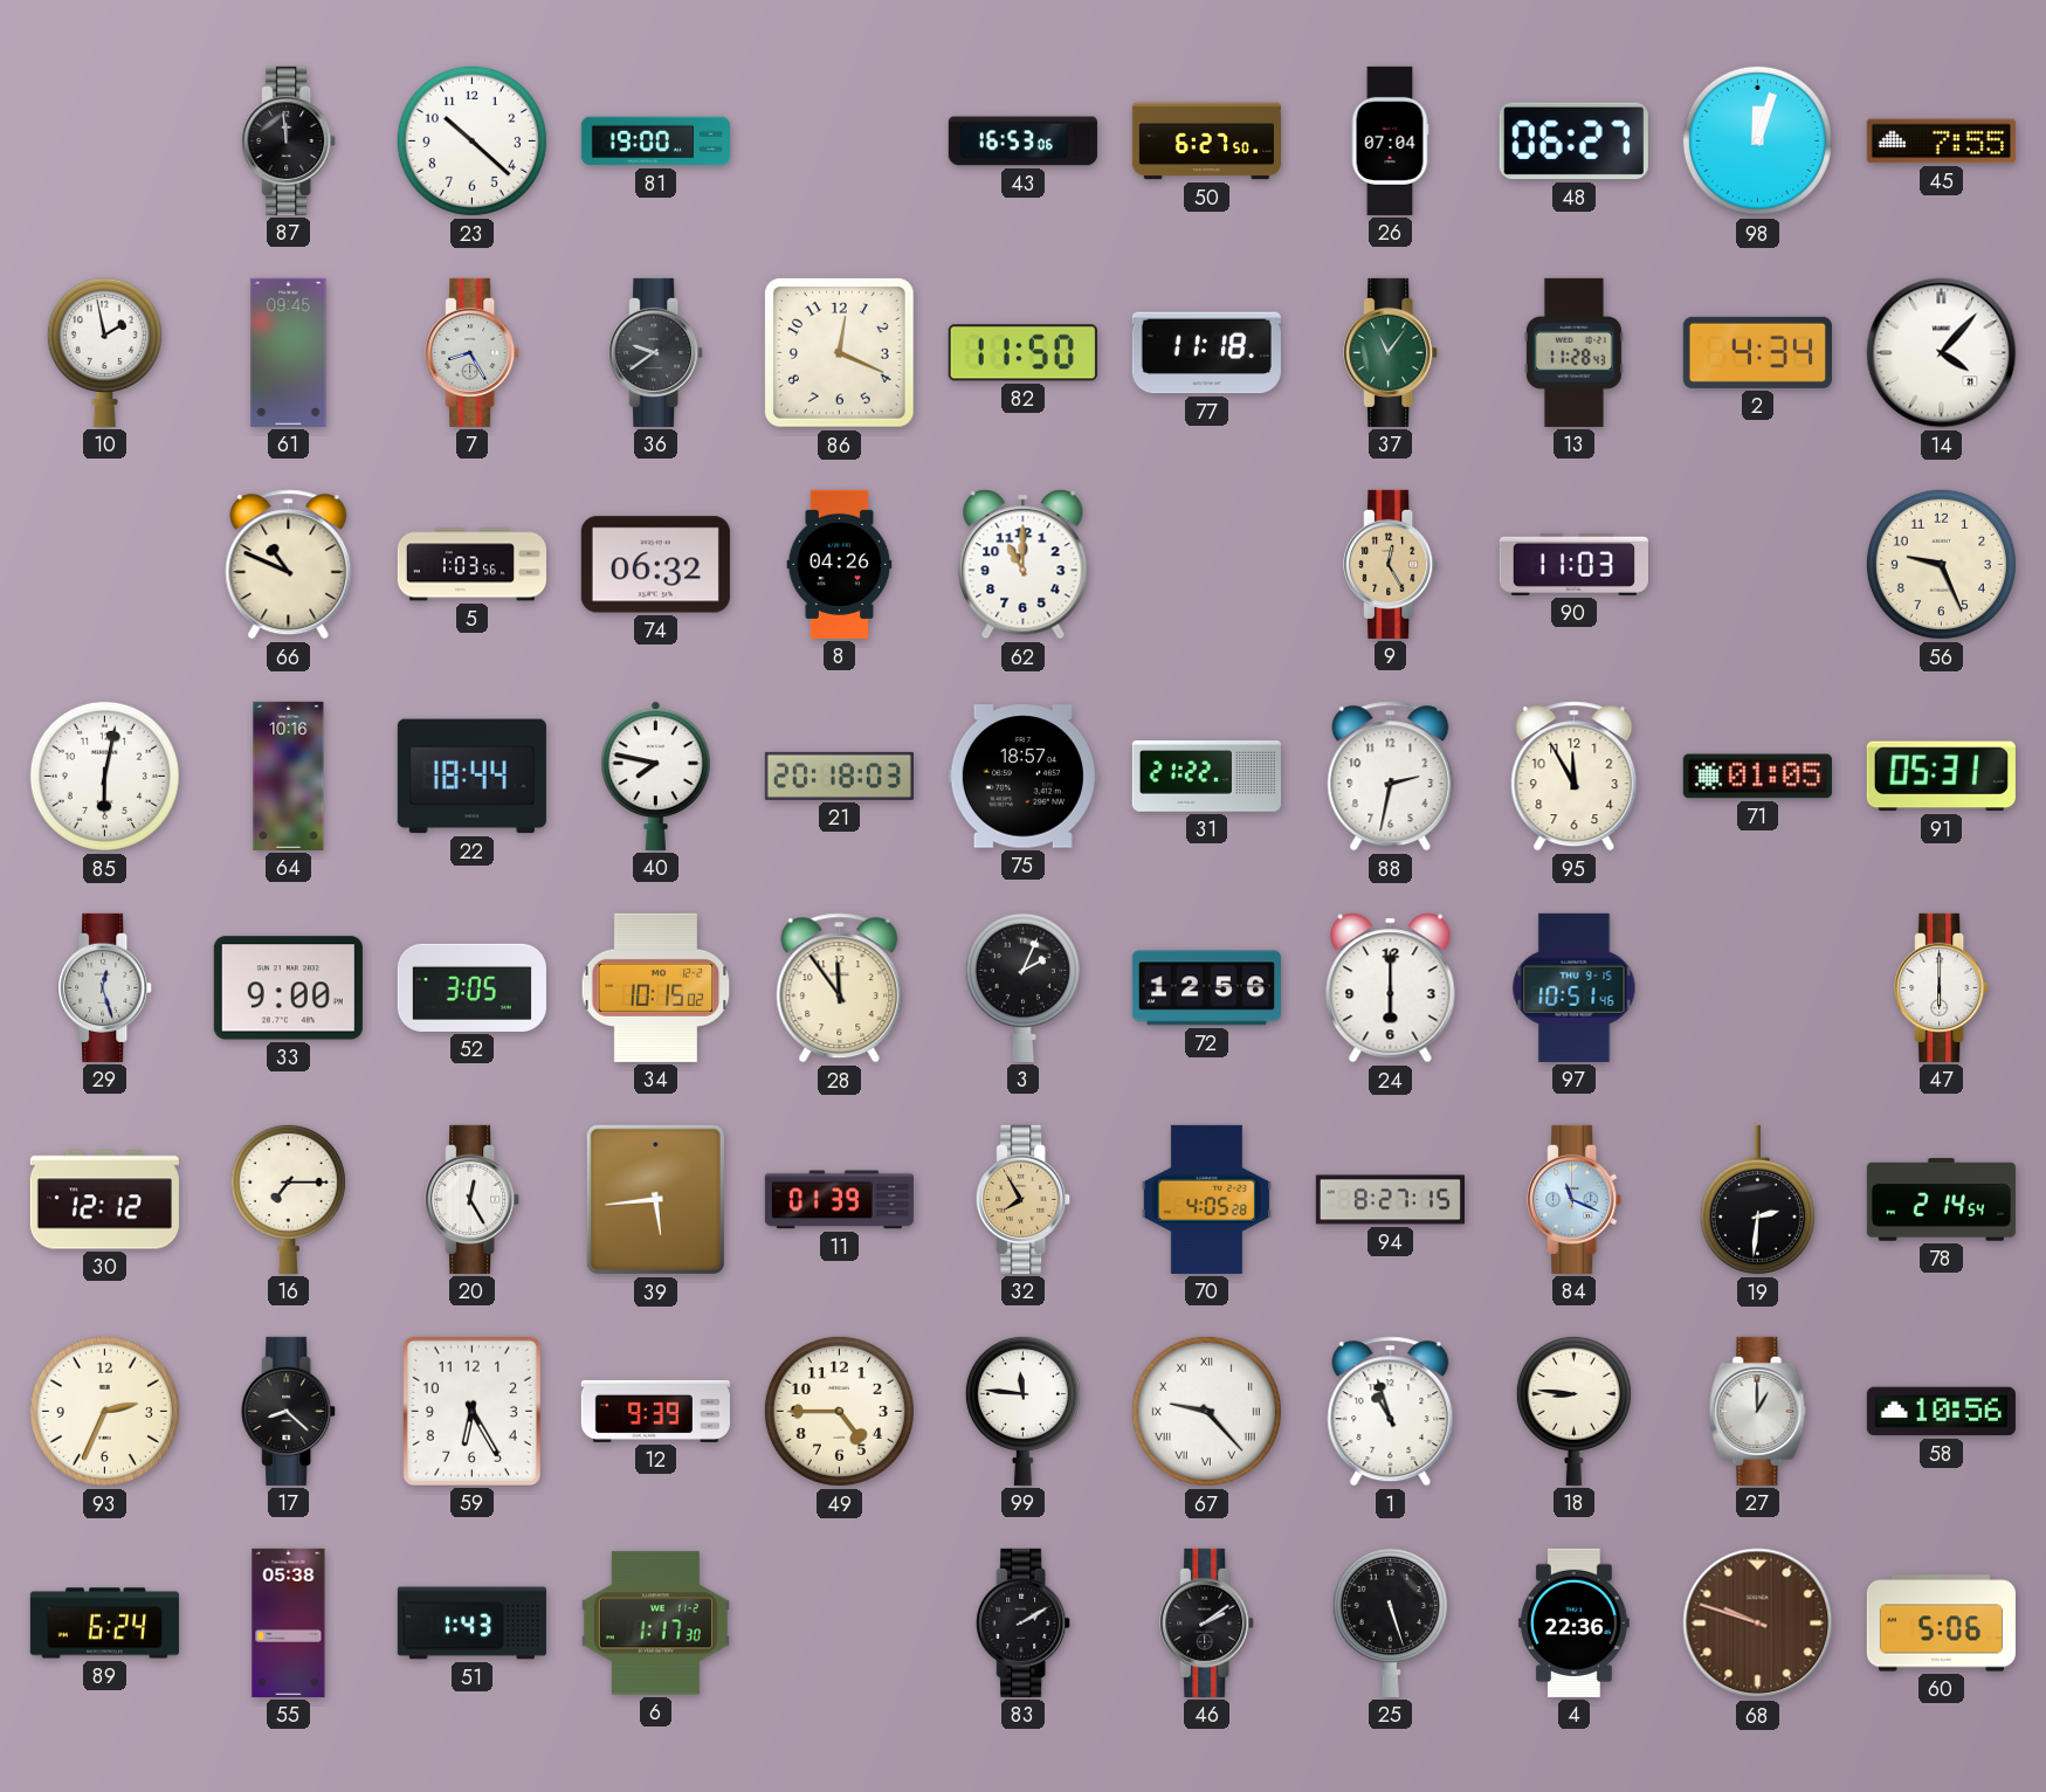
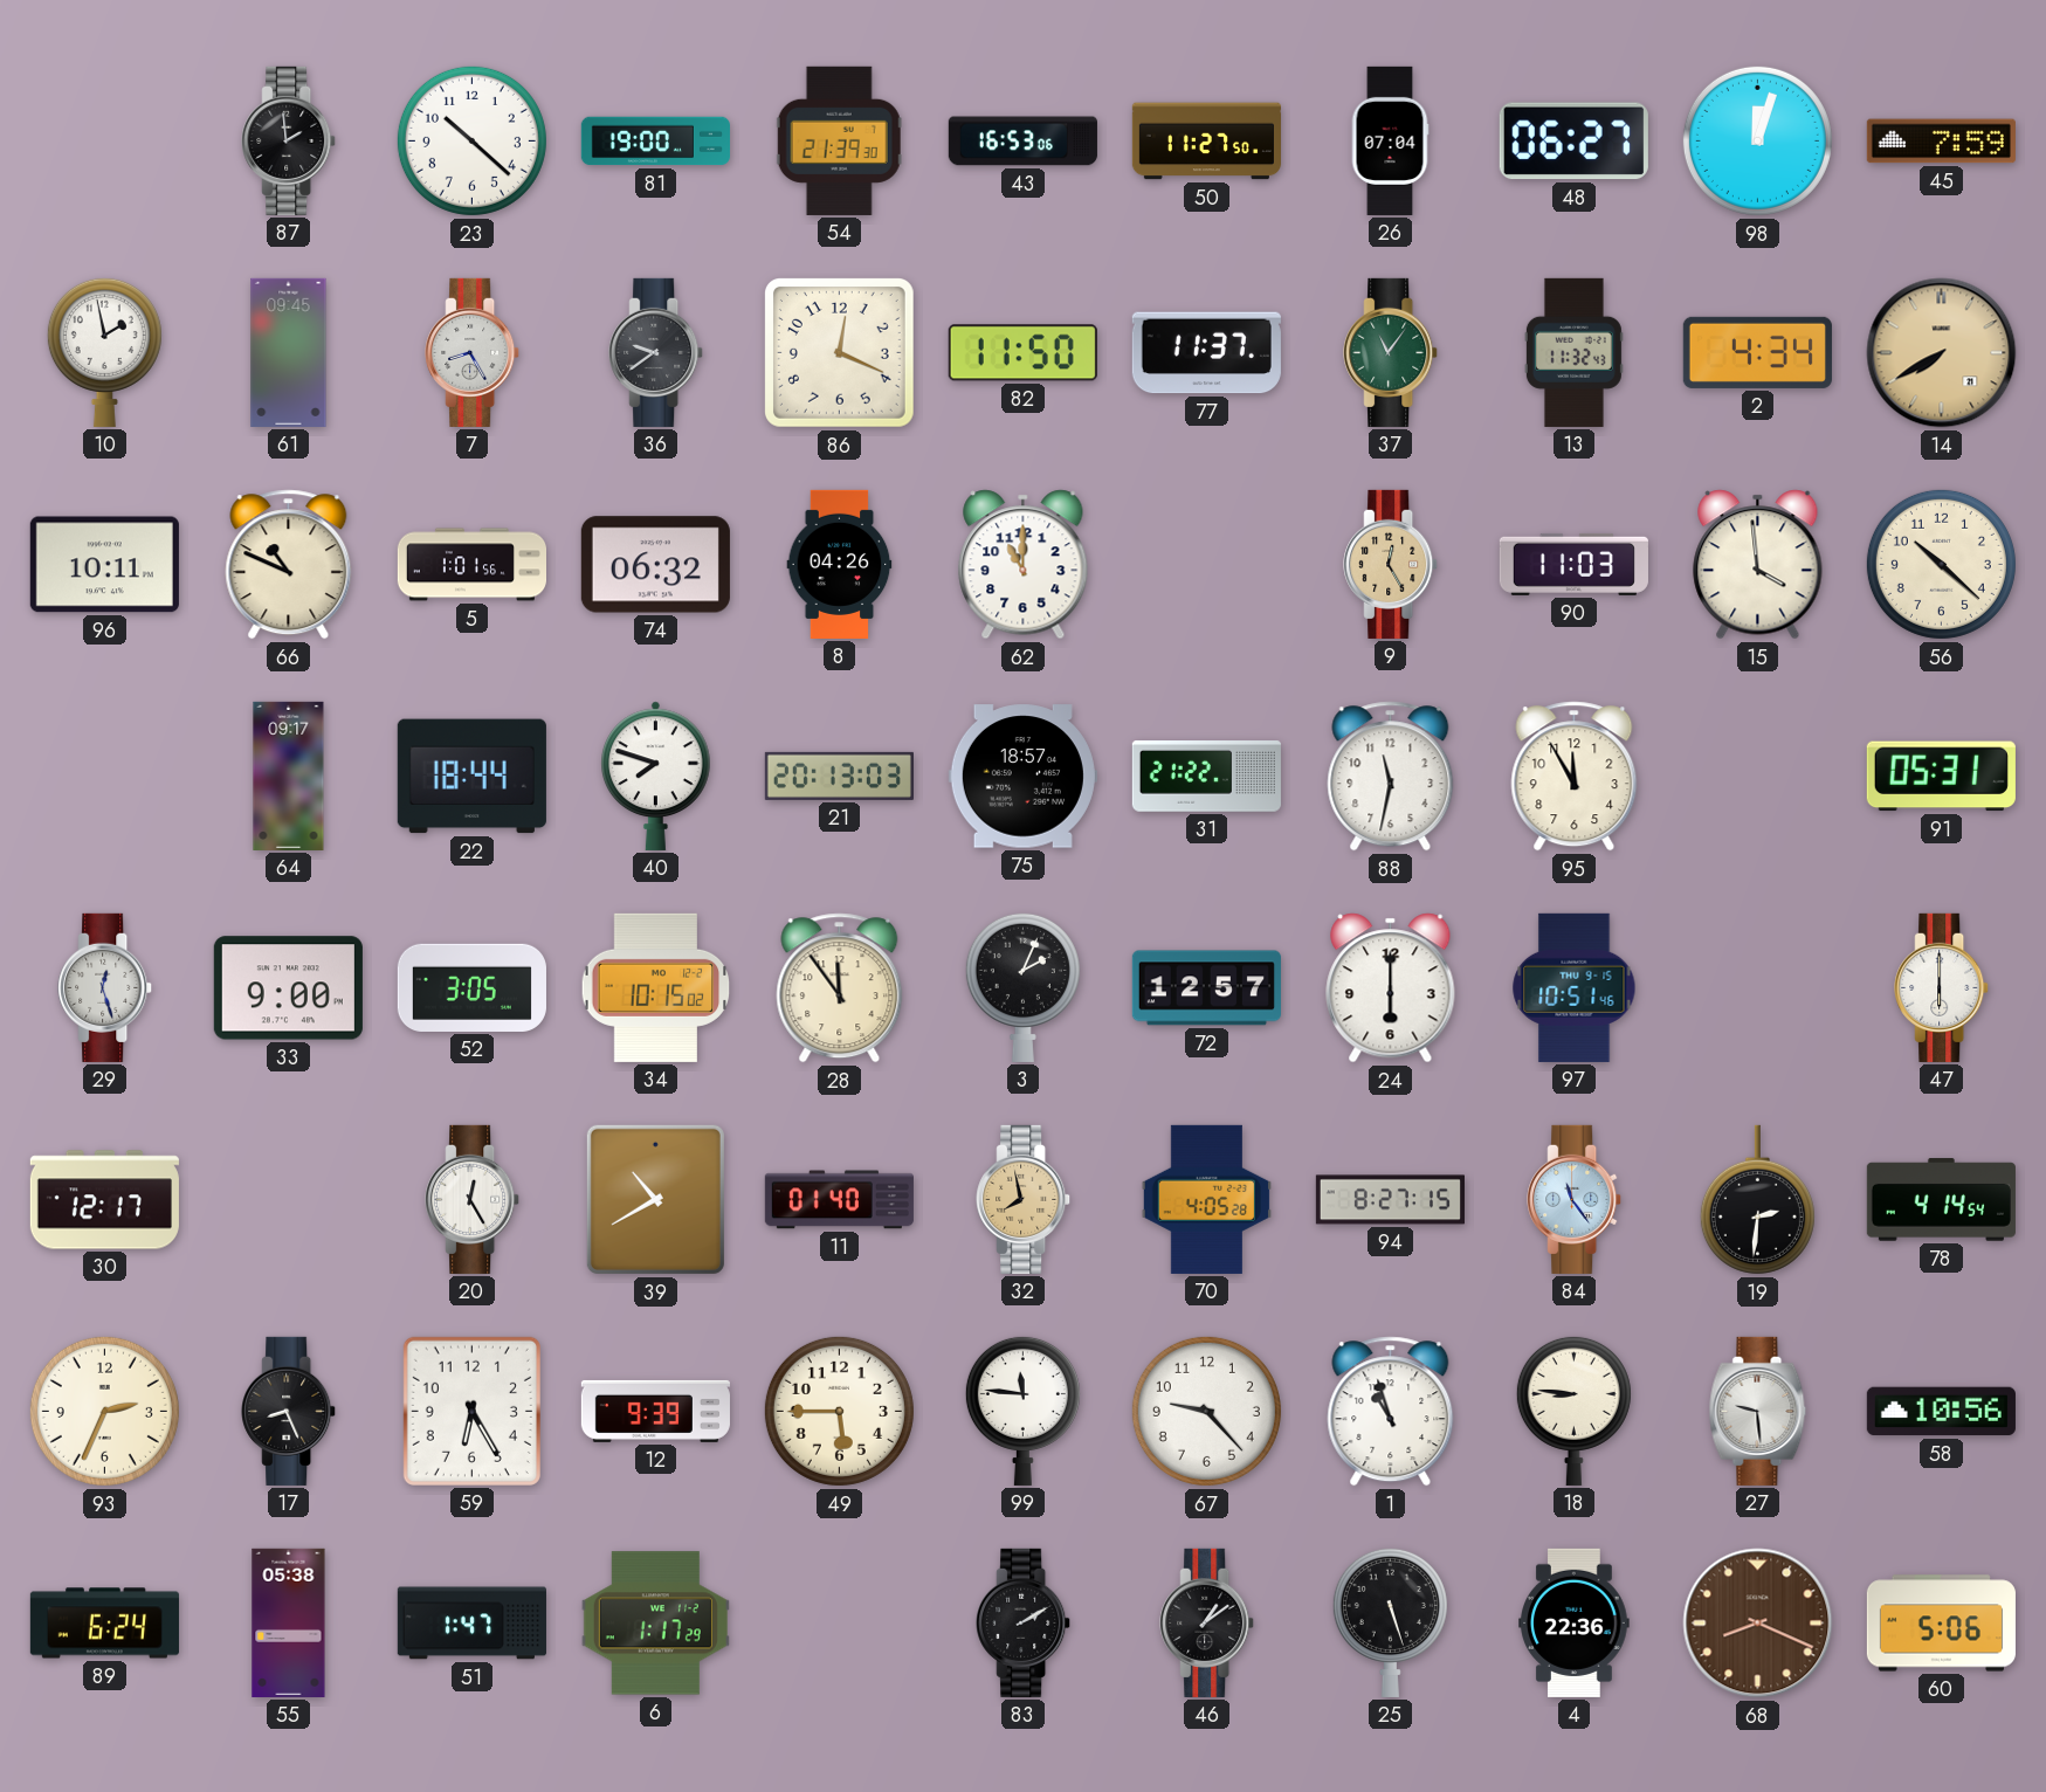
87: 11:59 -> 1:59 (289, 140)
54: none -> 21:39 (839, 140)
50: 6:27 -> 11:27 (1206, 142)
45: 7:55 -> 7:59 (1941, 142)
77: 11:18 -> 11:37 (1206, 353)
13: 11:28 -> 11:32 (1573, 352)
14: 4:07 -> 7:40 (1942, 353)
14 dial: white -> champagne (1942, 353)
96: none -> 10:11 (104, 565)
5: 1:03 -> 1:01 (471, 565)
15: none -> 3:59 (1758, 565)
56: 9:26 -> 10:22 (1941, 564)
85: 6:02 -> none (104, 776)
64: 10:16 -> 09:17 (289, 776)
40: 7:47 -> 7:48 (656, 776)
21: 20:18 -> 20:13 (839, 776)
88: 2:32 -> 11:32 (1391, 777)
71: 01:05 -> none (1757, 777)
72: 12:56 -> 12:57 (1206, 988)
30: 12:12 -> 12:17 (104, 1200)
16: 7:15 -> none (288, 1199)
39: 5:44 -> 10:40 (655, 1199)
11: 01:39 -> 01:40 (839, 1200)
32: 7:55 -> 7:58 (1024, 1199)
84: 11:19 -> 11:24 (1575, 1199)
78: 2:14 -> 4:14 (1941, 1200)
17: 8:22 -> 8:26 (289, 1411)
49: 4:45 -> 5:45 (839, 1411)
67 numerals: Roman -> Arabic (1206, 1411)
27: 1:00 -> 9:29 (1758, 1411)
51: 1:43 -> 1:47 (471, 1624)
6: 1:17:30 -> 1:17:29 (655, 1624)
46: 2:09 -> 1:09 (1207, 1622)
68: 9:48 -> 8:19 (1758, 1624)
